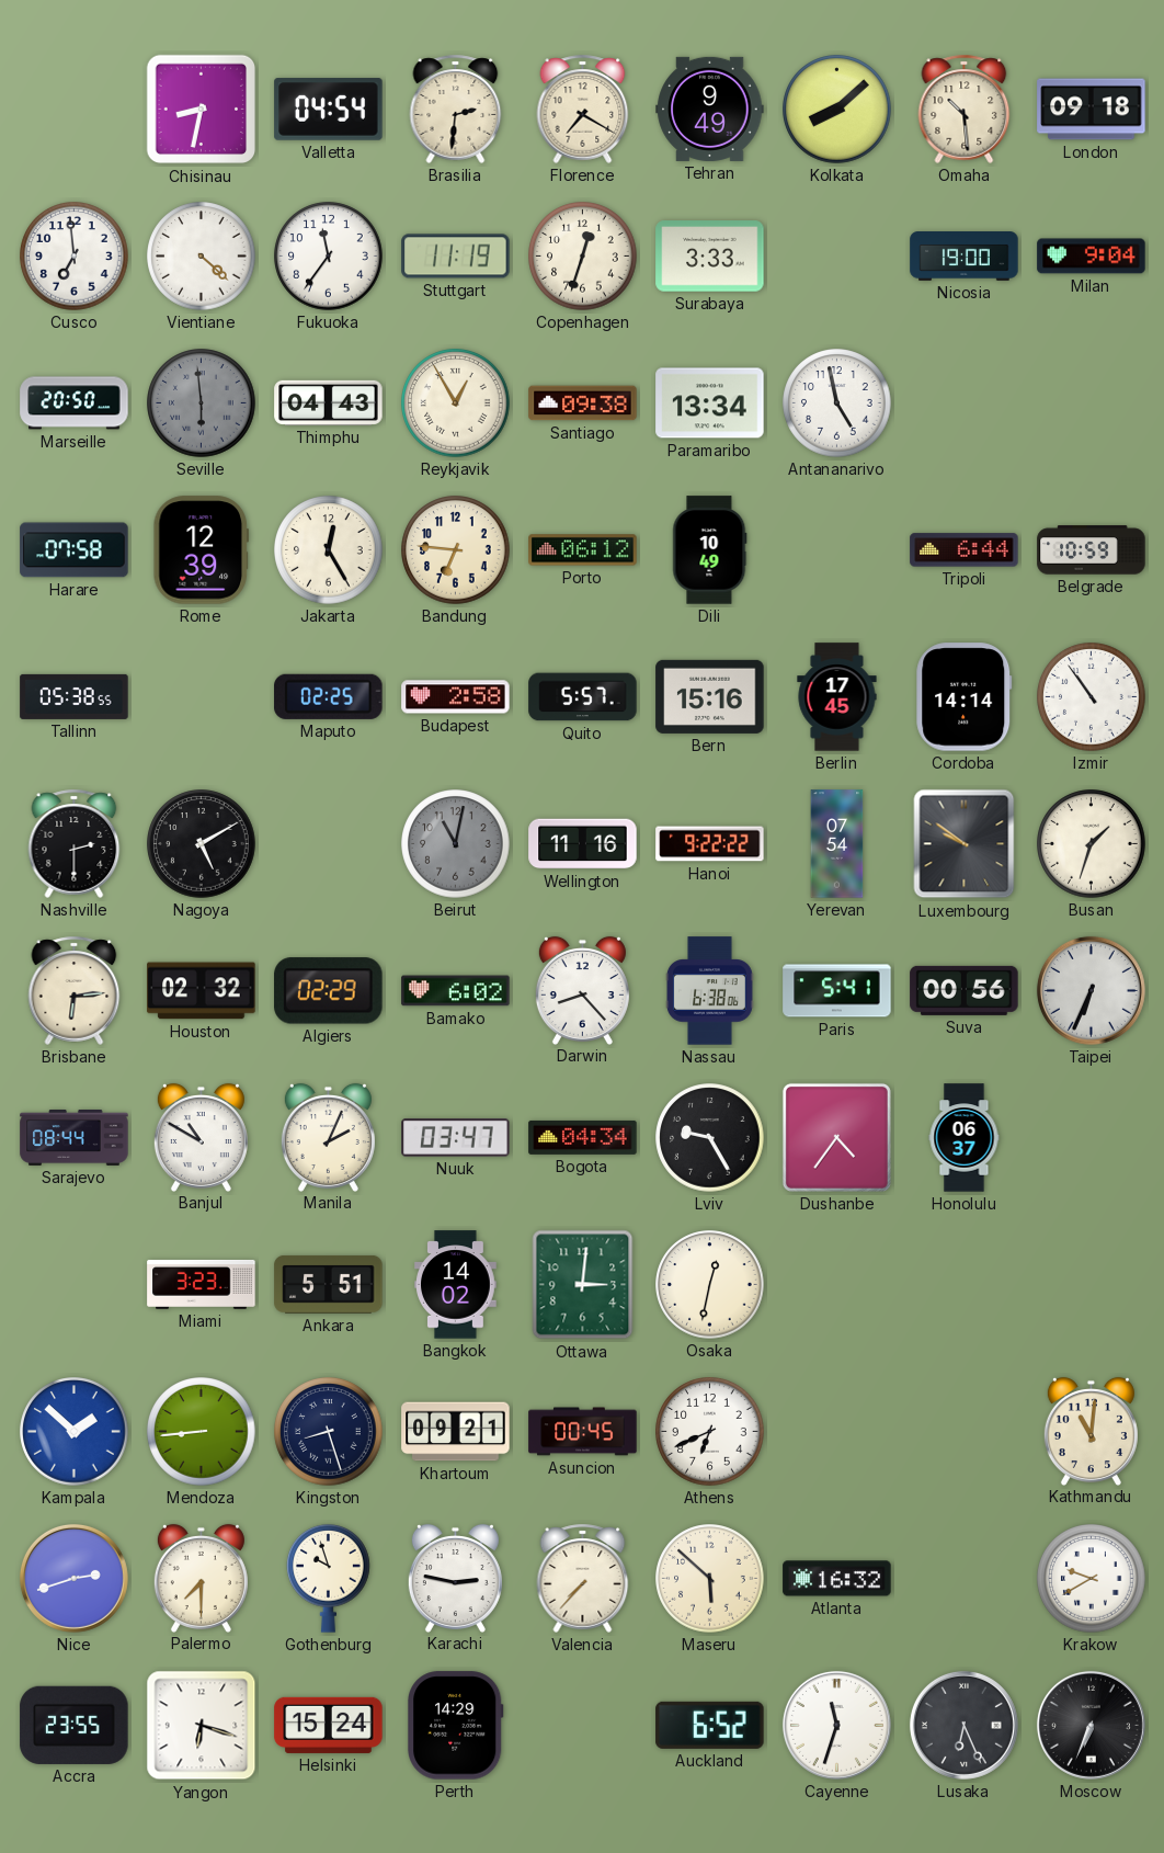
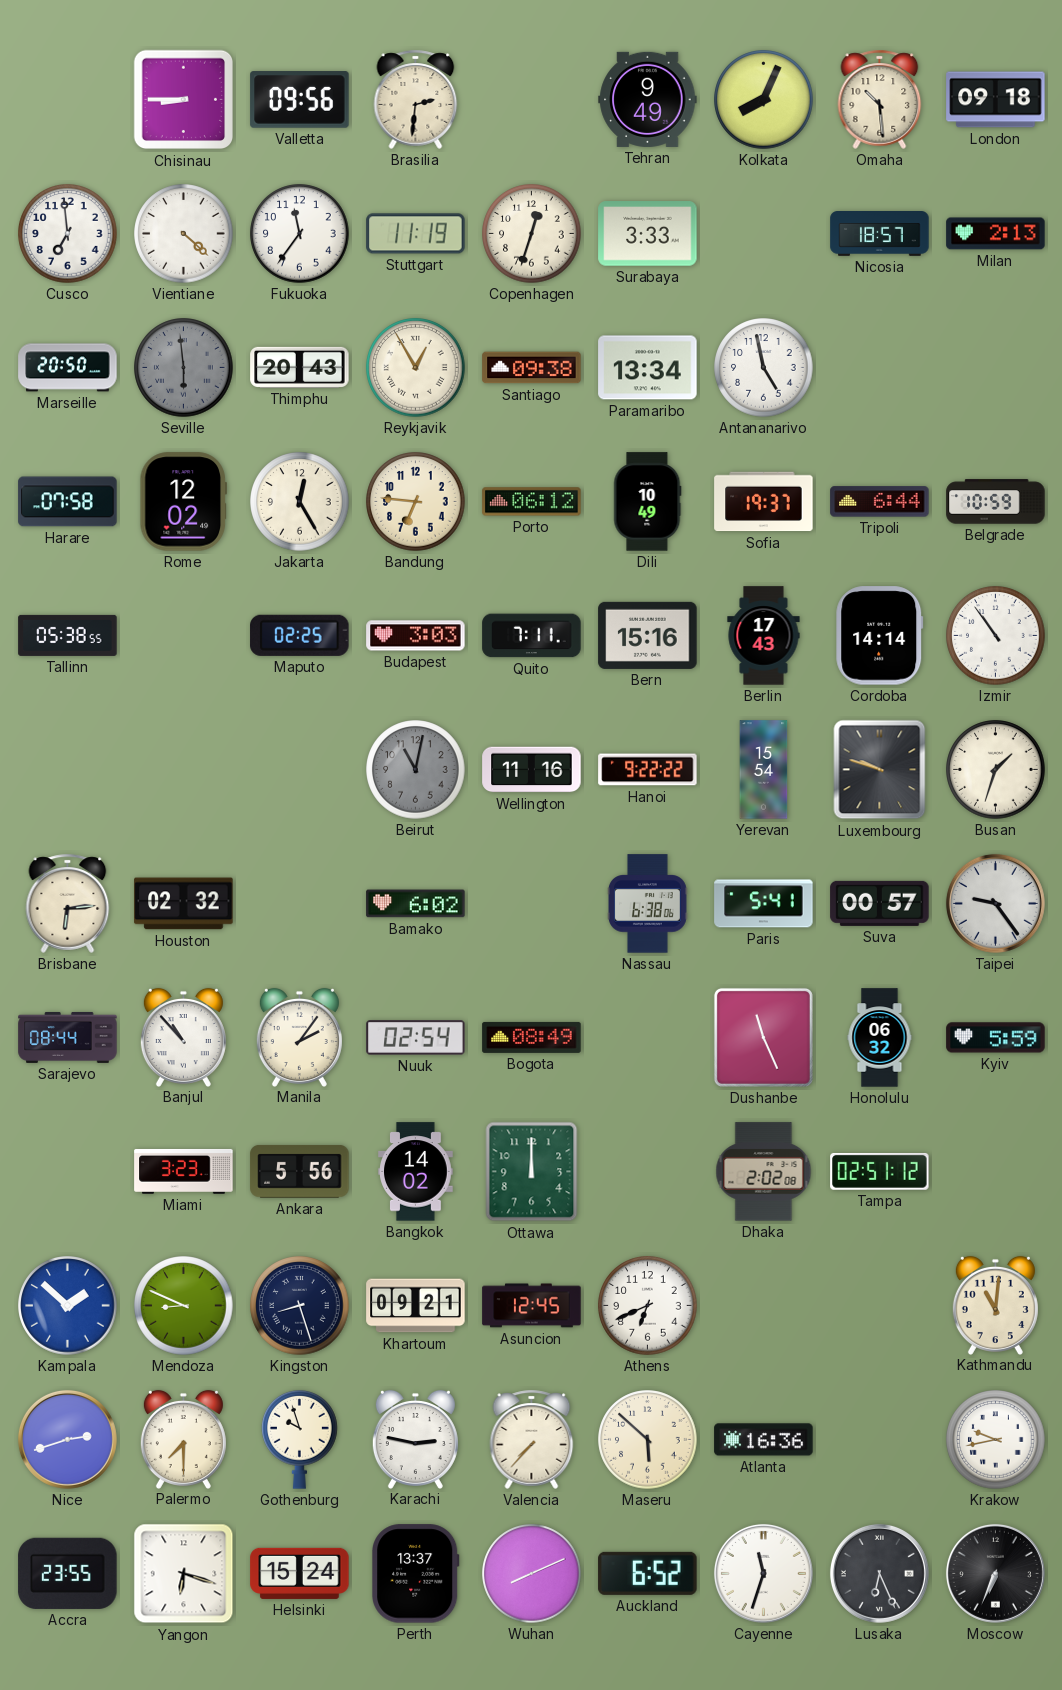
Chisinau: 8:32 -> 8:45 (184, 100)
Valletta: 04:54 -> 09:56 (300, 100)
Florence: 7:20 -> none (583, 109)
Kolkata: 8:08 -> 8:04 (764, 100)
Nicosia: 19:00 -> 18:57 (880, 234)
Milan: 9:04 -> 2:13 (996, 234)
Thimphu: 04:43 -> 20:43 (300, 367)
Rome: 12:39 -> 12:02 (183, 502)
Sofia: none -> 19:37 (764, 502)
Budapest: 2:58 -> 3:03 (416, 636)
Quito: 5:57 -> 7:11 (532, 636)
Berlin: 17:45 -> 17:43 (764, 636)
Nashville: 2:30 -> none (75, 843)
Nagoya: 5:10 -> none (202, 844)
Yerevan: 07:54 -> 15:54 (764, 770)
Luxembourg: 9:51 -> 9:48 (880, 770)
Algiers: 02:29 -> none (329, 991)
Darwin: 8:23 -> none (582, 990)
Suva: 00:56 -> 00:57 (880, 903)
Taipei: 6:34 -> 9:24 (995, 903)
Banjul: 10:50 -> 10:53 (183, 1037)
Manila: 2:04 -> 2:06 (299, 1037)
Nuuk: 03:47 -> 02:54 (416, 1038)
Bogota: 04:34 -> 08:49 (532, 1037)
Lviv: 9:25 -> none (710, 1138)
Dushanbe: 4:36 -> 11:26 (763, 1037)
Honolulu: 06:37 -> 06:32 (880, 1038)
Kyiv: none -> 5:59 (996, 1038)
Ankara: 5:51 -> 5:56 (300, 1171)
Ottawa: 3:01 -> 12:00 (532, 1172)
Osaka: 12:32 -> none (710, 1285)
Dhaka: none -> 2:02 (764, 1172)
Tampa: none -> 02:51 (880, 1171)
Mendoza: 8:44 -> 8:49 (184, 1306)
Asuncion: 00:45 -> 12:45 (532, 1306)
Atlanta: 16:32 -> 16:36 (764, 1440)
Krakow: 9:40 -> 9:43 (996, 1440)
Perth: 14:29 -> 13:37 (416, 1574)
Wuhan: none -> 8:11 (532, 1574)
